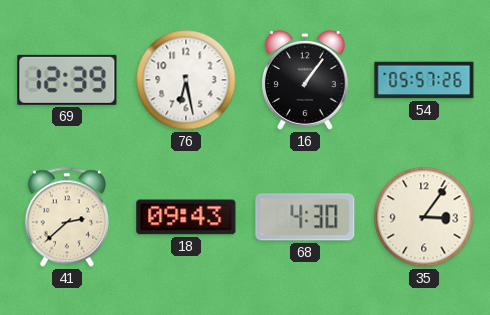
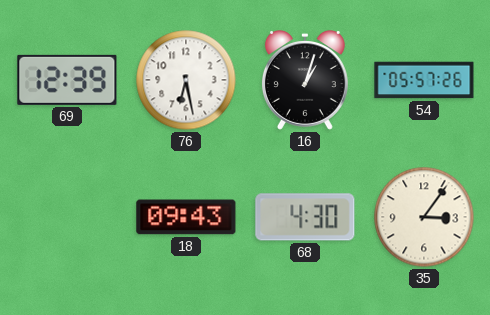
16: 1:06 -> 1:03 (305, 81)
41: 2:38 -> none (67, 217)
